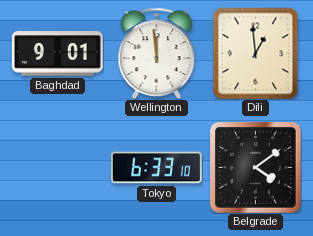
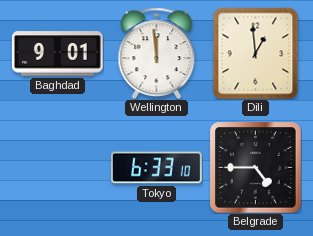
Belgrade: 4:09 -> 4:45 (255, 167)
